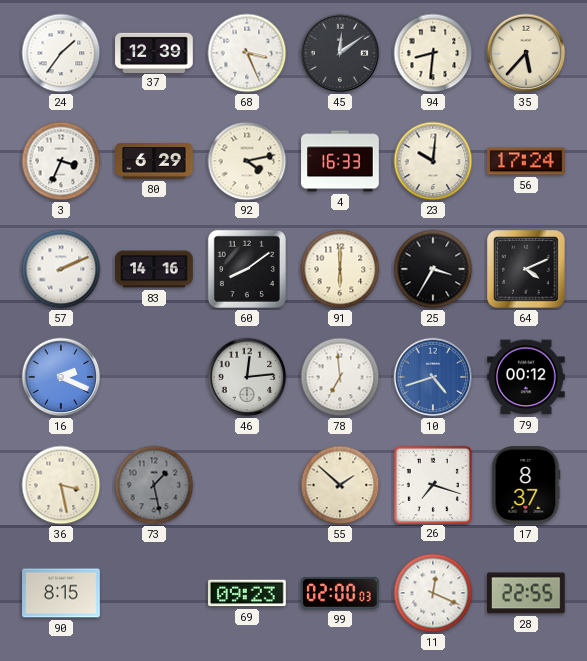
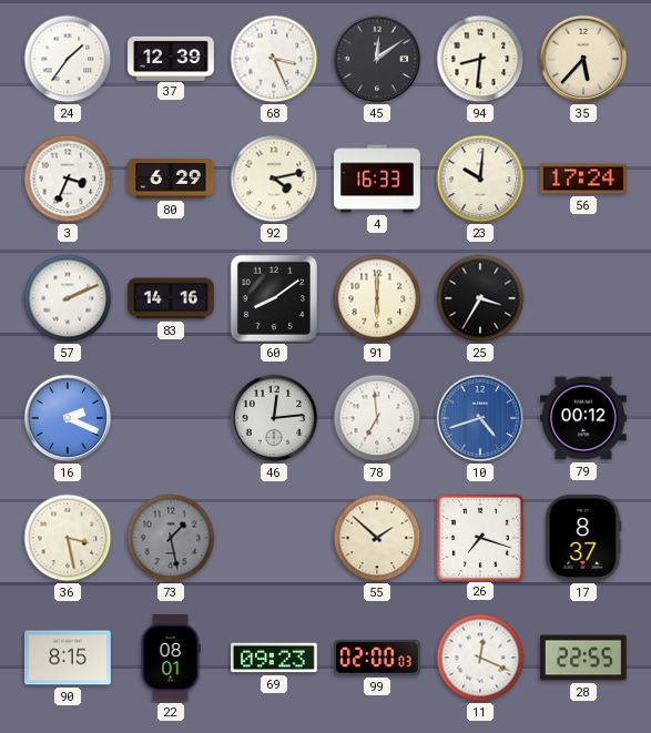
64: 4:11 -> none (526, 269)
22: none -> 08:01 (171, 658)
